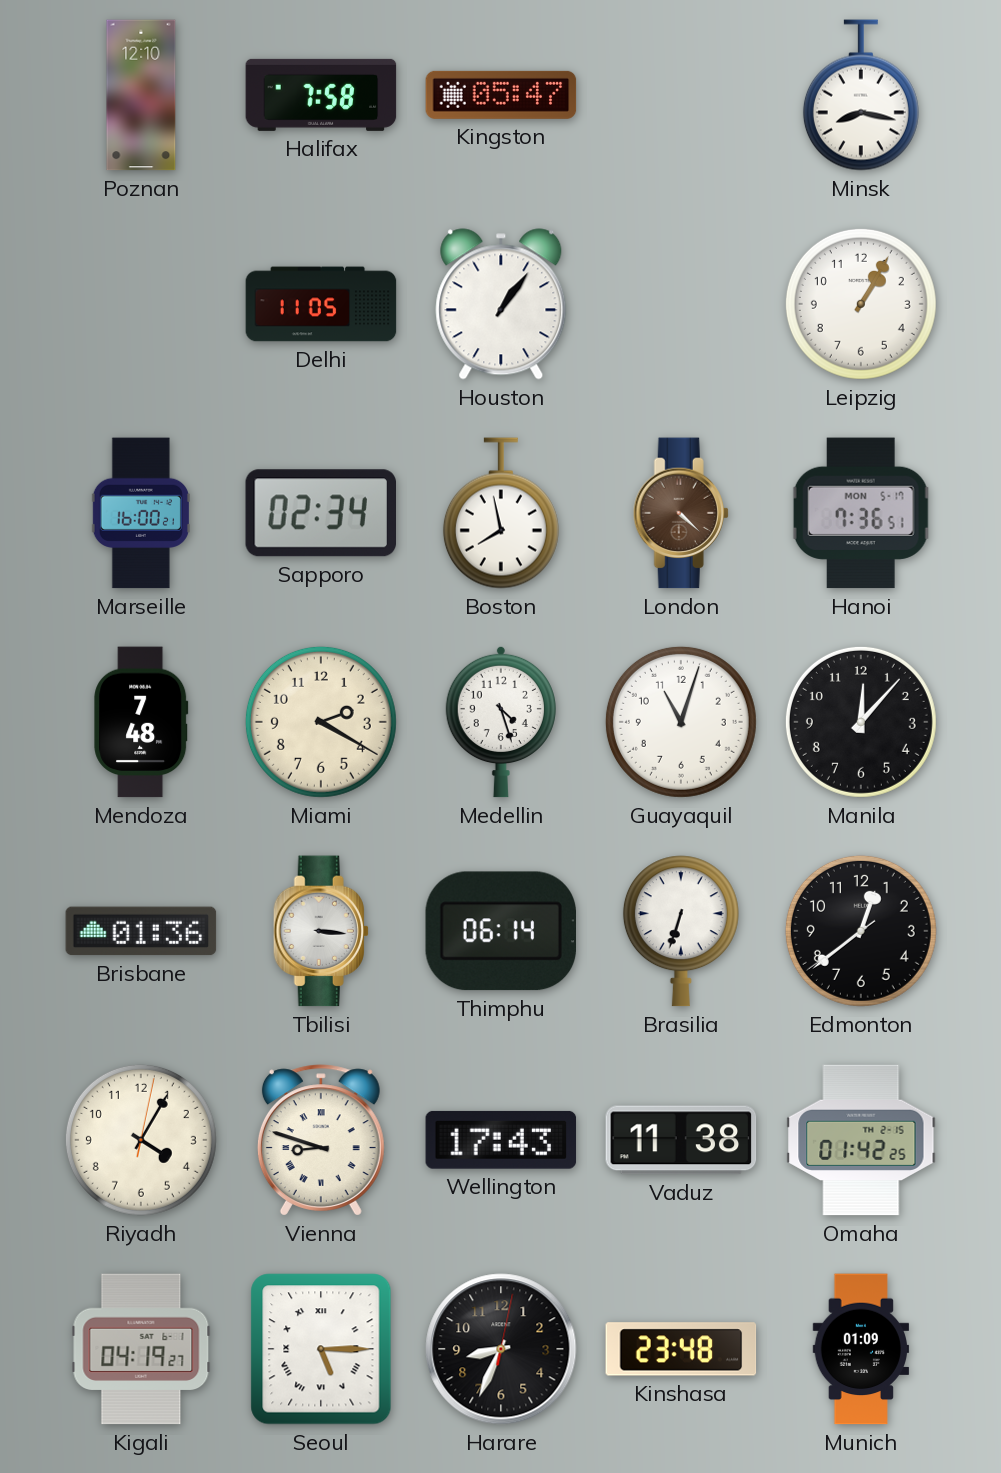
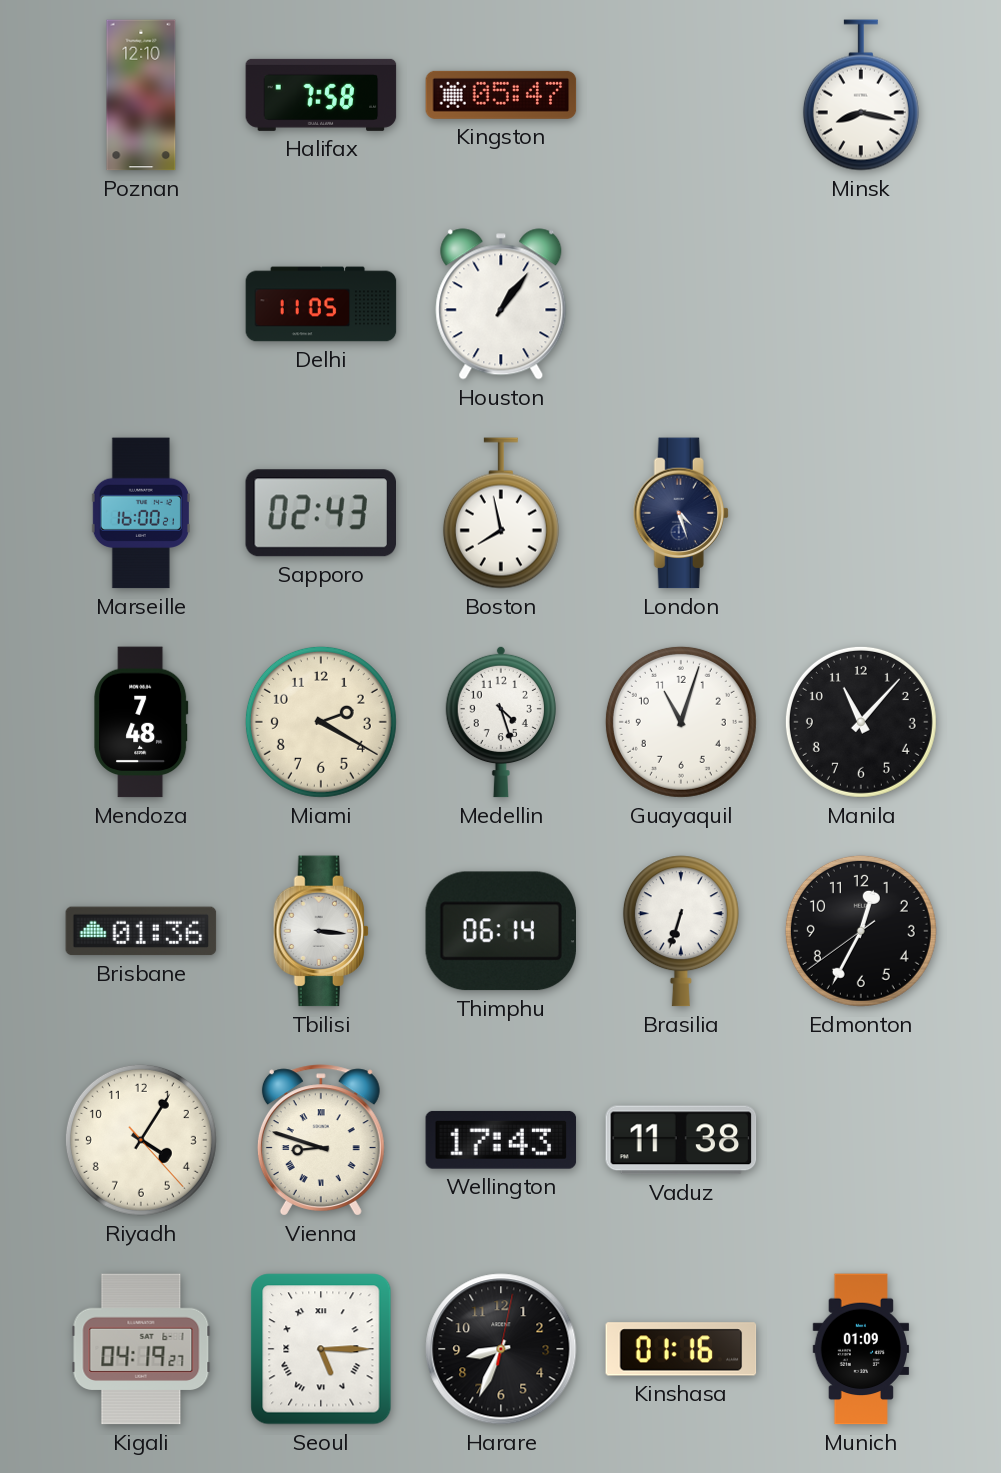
Leipzig: 1:05 -> none (861, 304)
Sapporo: 02:34 -> 02:43 (320, 513)
London: 4:22 -> 4:27 (681, 513)
London dial: brown -> navy (681, 513)
Hanoi: 7:36 -> none (861, 513)
Manila: 12:07 -> 11:07 (861, 722)
Edmonton: 12:38 -> 12:34 (861, 931)
Riyadh: 4:05:02 -> 4:05:23 (141, 1140)
Omaha: 01:42 -> none (861, 1140)
Kinshasa: 23:48 -> 01:16 (681, 1349)
